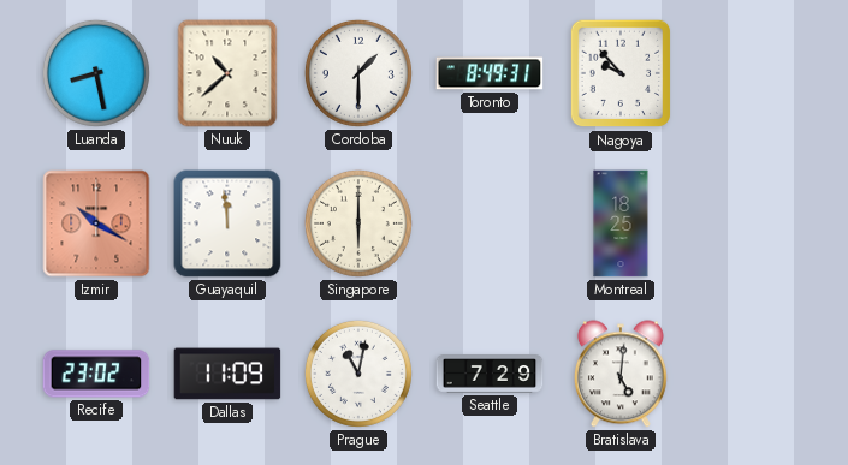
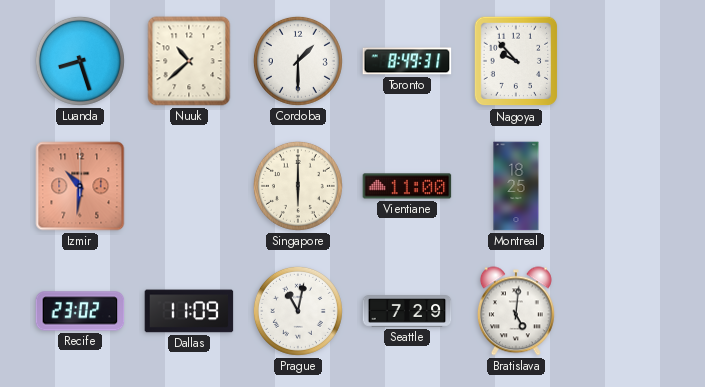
Luanda: 8:28 -> 8:27 (80, 61)
Izmir: 10:20 -> 10:31 (80, 186)
Guayaquil: 11:59 -> none (227, 223)
Vientiane: none -> 11:00 (407, 186)
